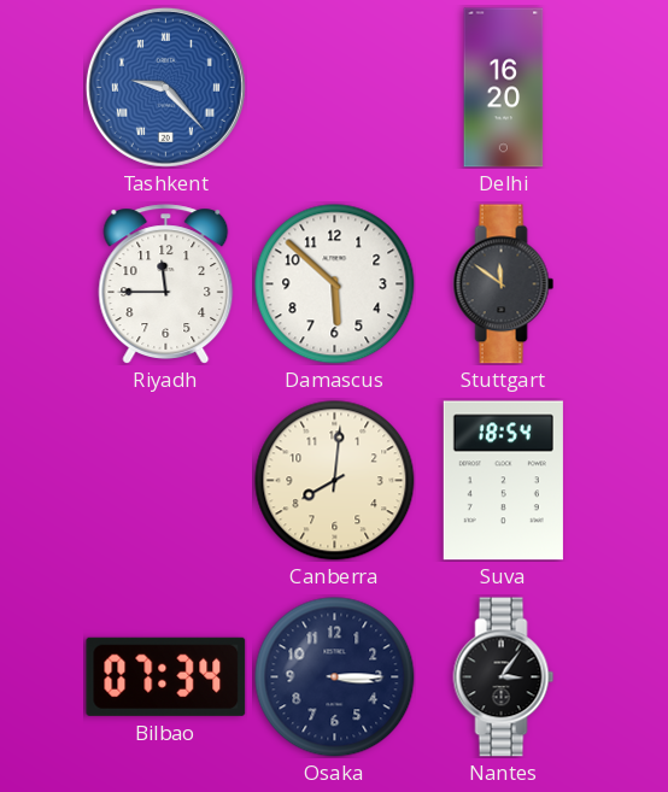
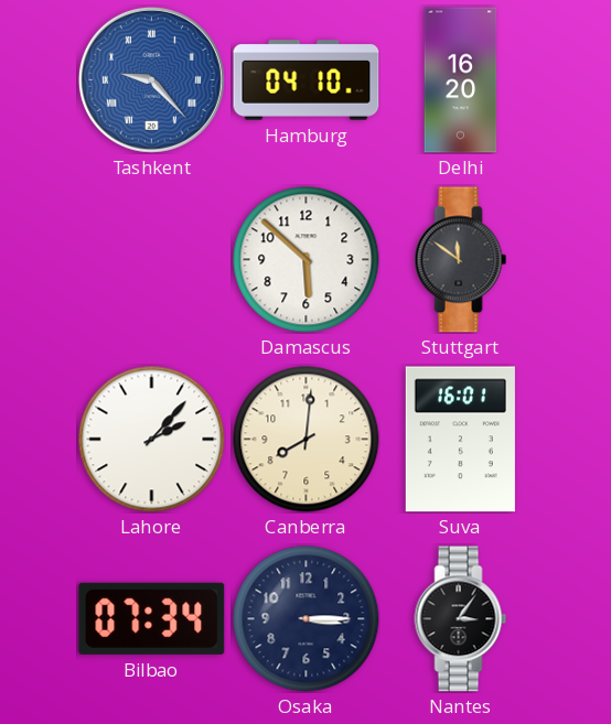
Hamburg: none -> 04:10 (307, 80)
Riyadh: 11:45 -> none (166, 284)
Lahore: none -> 2:07 (152, 440)
Suva: 18:54 -> 16:01 (460, 440)
